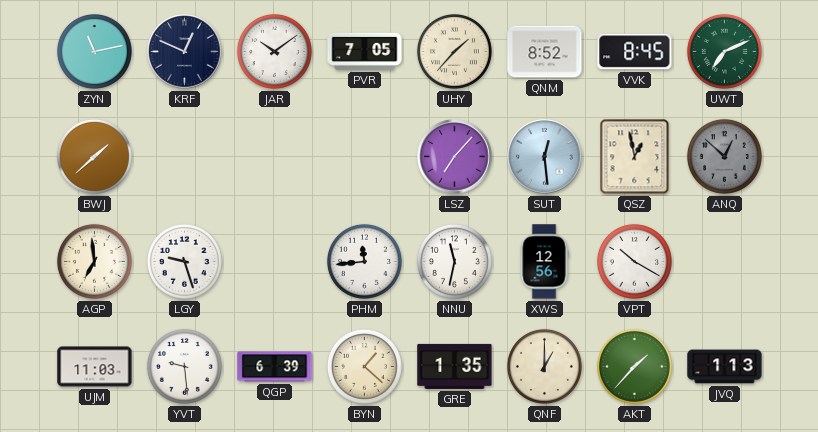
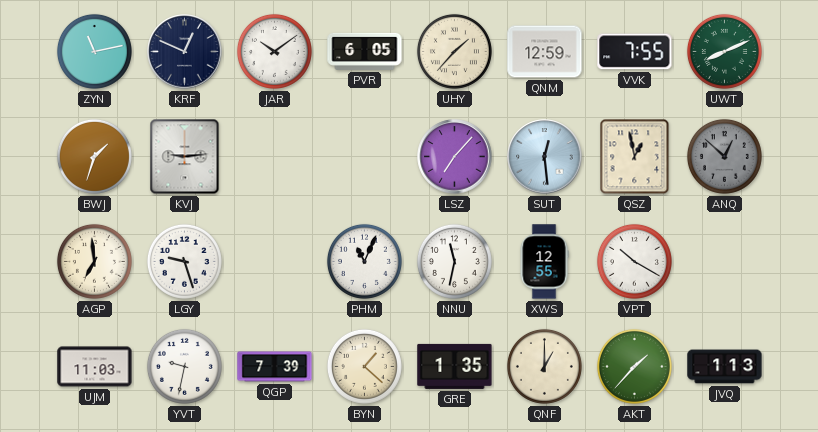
PVR: 7:05 -> 6:05 (365, 51)
QNM: 8:52 -> 12:59 (545, 52)
VVK: 8:45 -> 7:55 (635, 52)
UWT: 7:11 -> 8:11 (724, 51)
BWJ: 1:38 -> 1:33 (94, 156)
KVJ: none -> 9:14 (185, 157)
PHM: 11:44 -> 11:04 (364, 261)
XWS: 12:56 -> 12:55 (544, 262)
YVT: 9:29 -> 9:32 (184, 366)
QGP: 6:39 -> 7:39 (275, 367)
